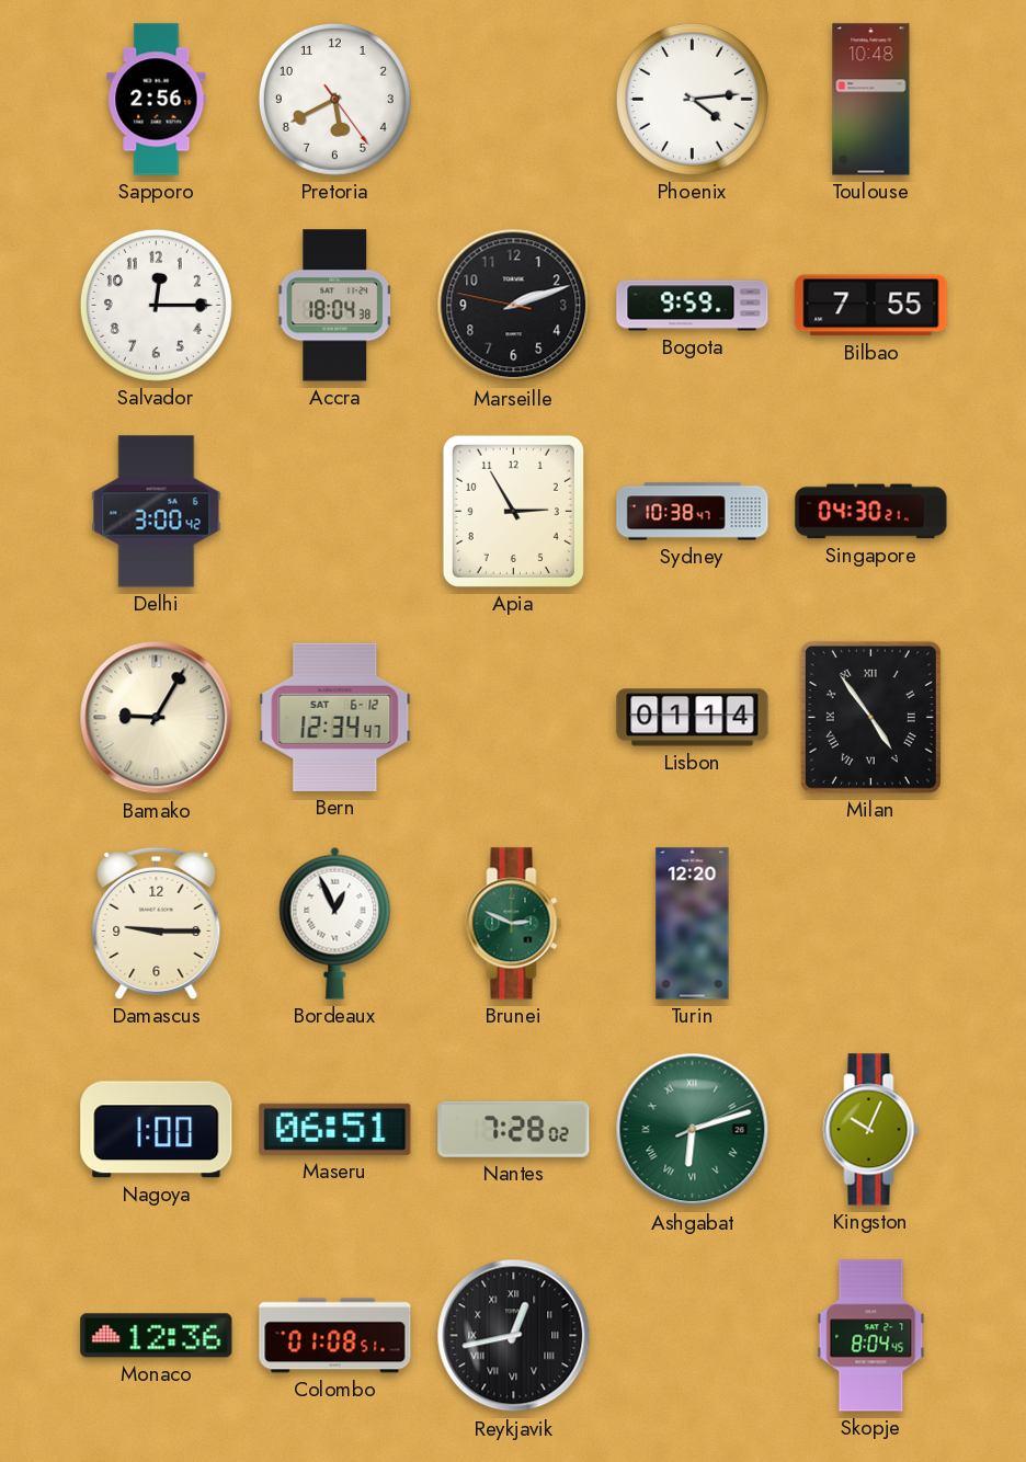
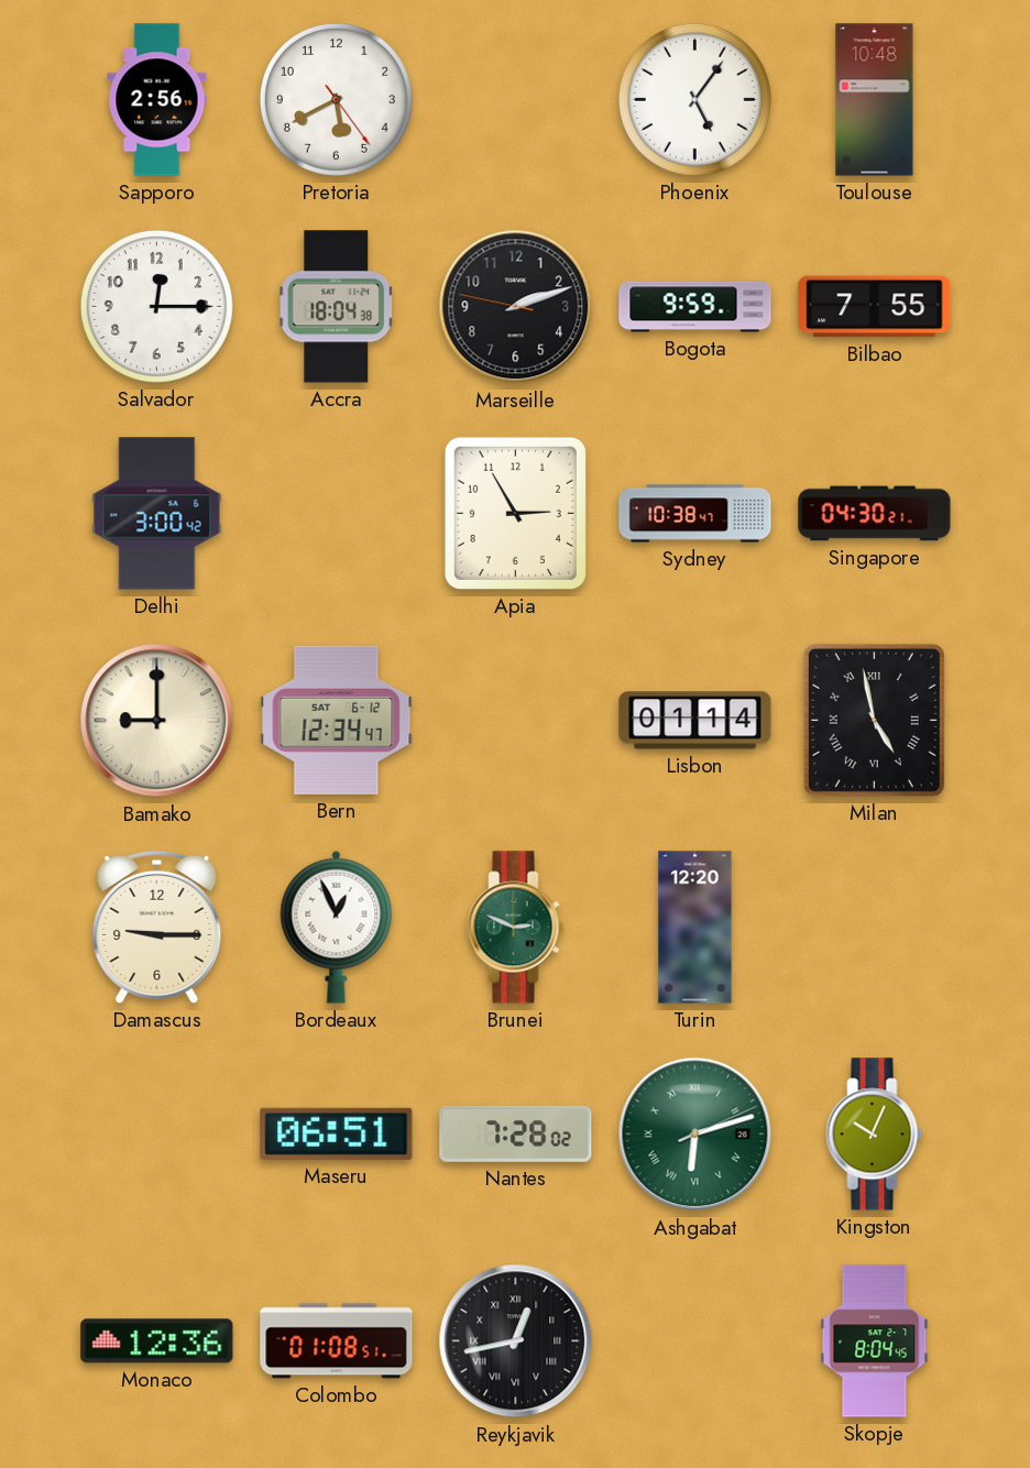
Phoenix: 4:14 -> 5:06 (694, 99)
Bamako: 9:05 -> 9:00 (157, 721)
Milan: 4:54 -> 4:58 (874, 720)
Nagoya: 1:00 -> none (157, 1130)
